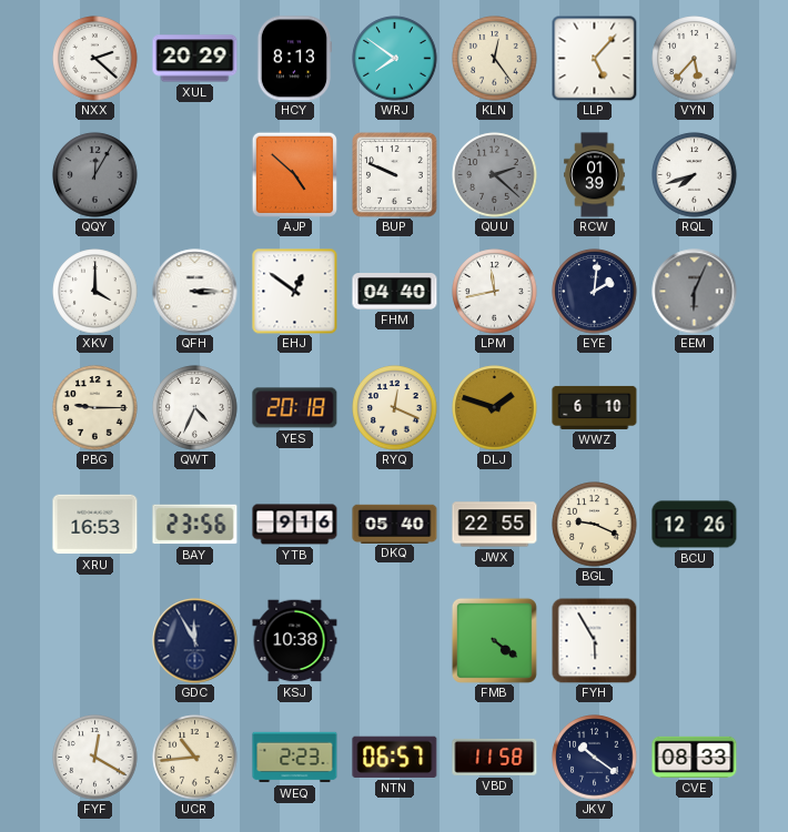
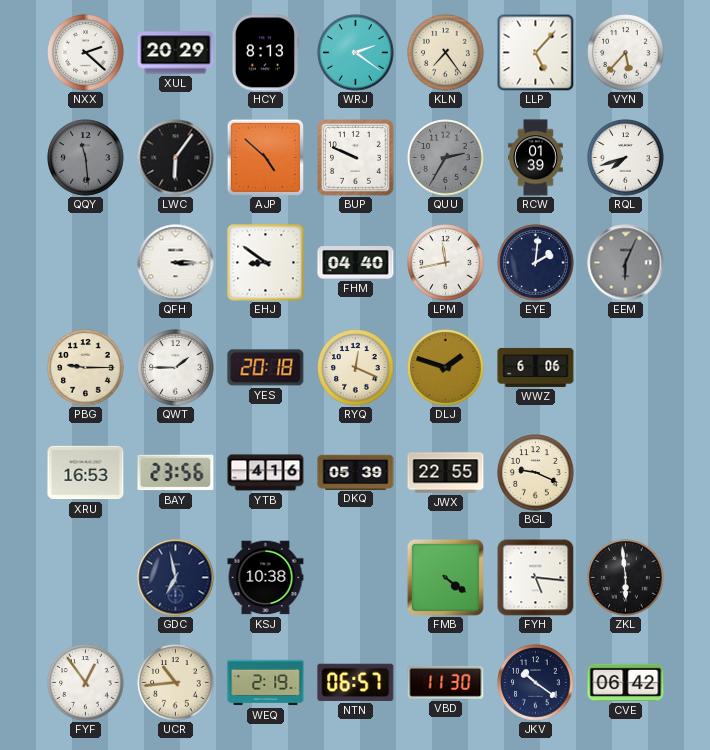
WRJ: 7:51 -> 2:21 (356, 53)
KLN: 12:24 -> 7:24 (446, 53)
QQY: 12:05 -> 11:29 (86, 158)
LWC: none -> 6:06 (176, 158)
QUU: 2:22 -> 2:35 (446, 158)
XKV: 4:00 -> none (95, 292)
EHJ: 12:51 -> 8:51 (266, 263)
QWT: 4:34 -> 1:45 (176, 368)
WWZ: 6:10 -> 6:06 (536, 367)
YTB: 9:16 -> 4:16 (266, 473)
DKQ: 05:40 -> 05:39 (356, 472)
BCU: 12:26 -> none (695, 525)
GDC: 11:55 -> 6:58 (176, 578)
FYH: 5:55 -> 5:16 (535, 577)
ZKL: none -> 5:59 (626, 578)
FYF: 12:20 -> 12:54 (86, 683)
WEQ: 2:23 -> 2:19 (266, 683)
VBD: 11:58 -> 11:30 (446, 682)
CVE: 08:33 -> 06:42 (626, 682)
